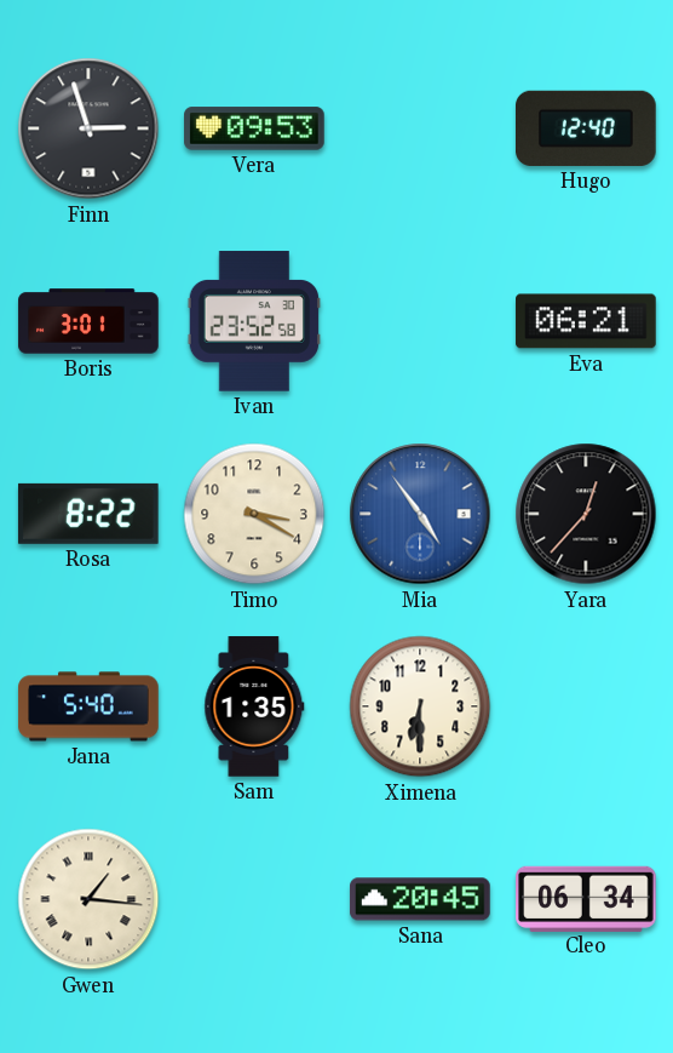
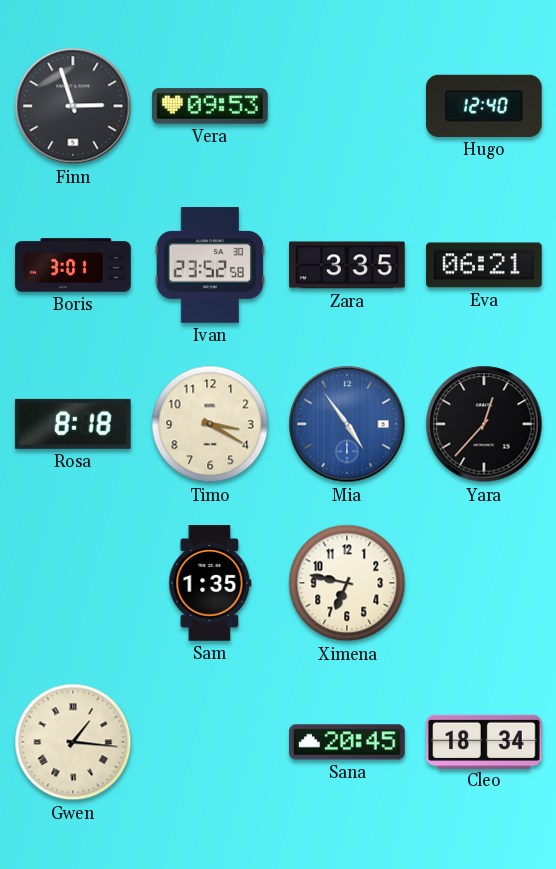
Zara: none -> 3:35 (347, 265)
Rosa: 8:22 -> 8:18 (73, 424)
Jana: 5:40 -> none (88, 706)
Ximena: 6:30 -> 6:47 (347, 583)
Cleo: 06:34 -> 18:34 (484, 741)
